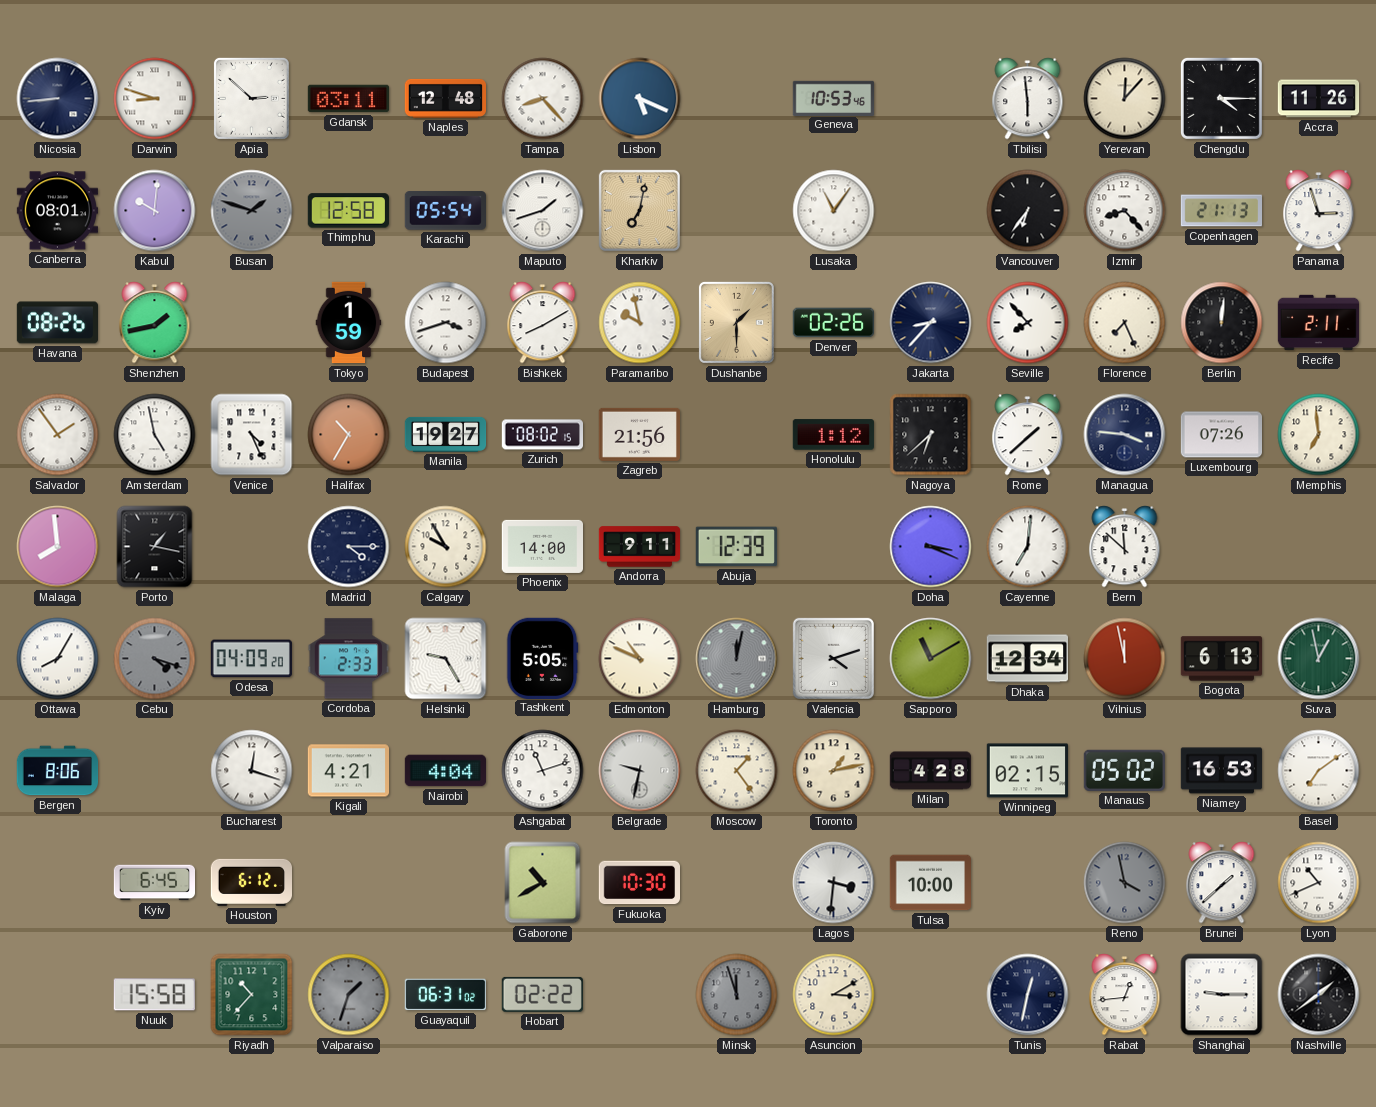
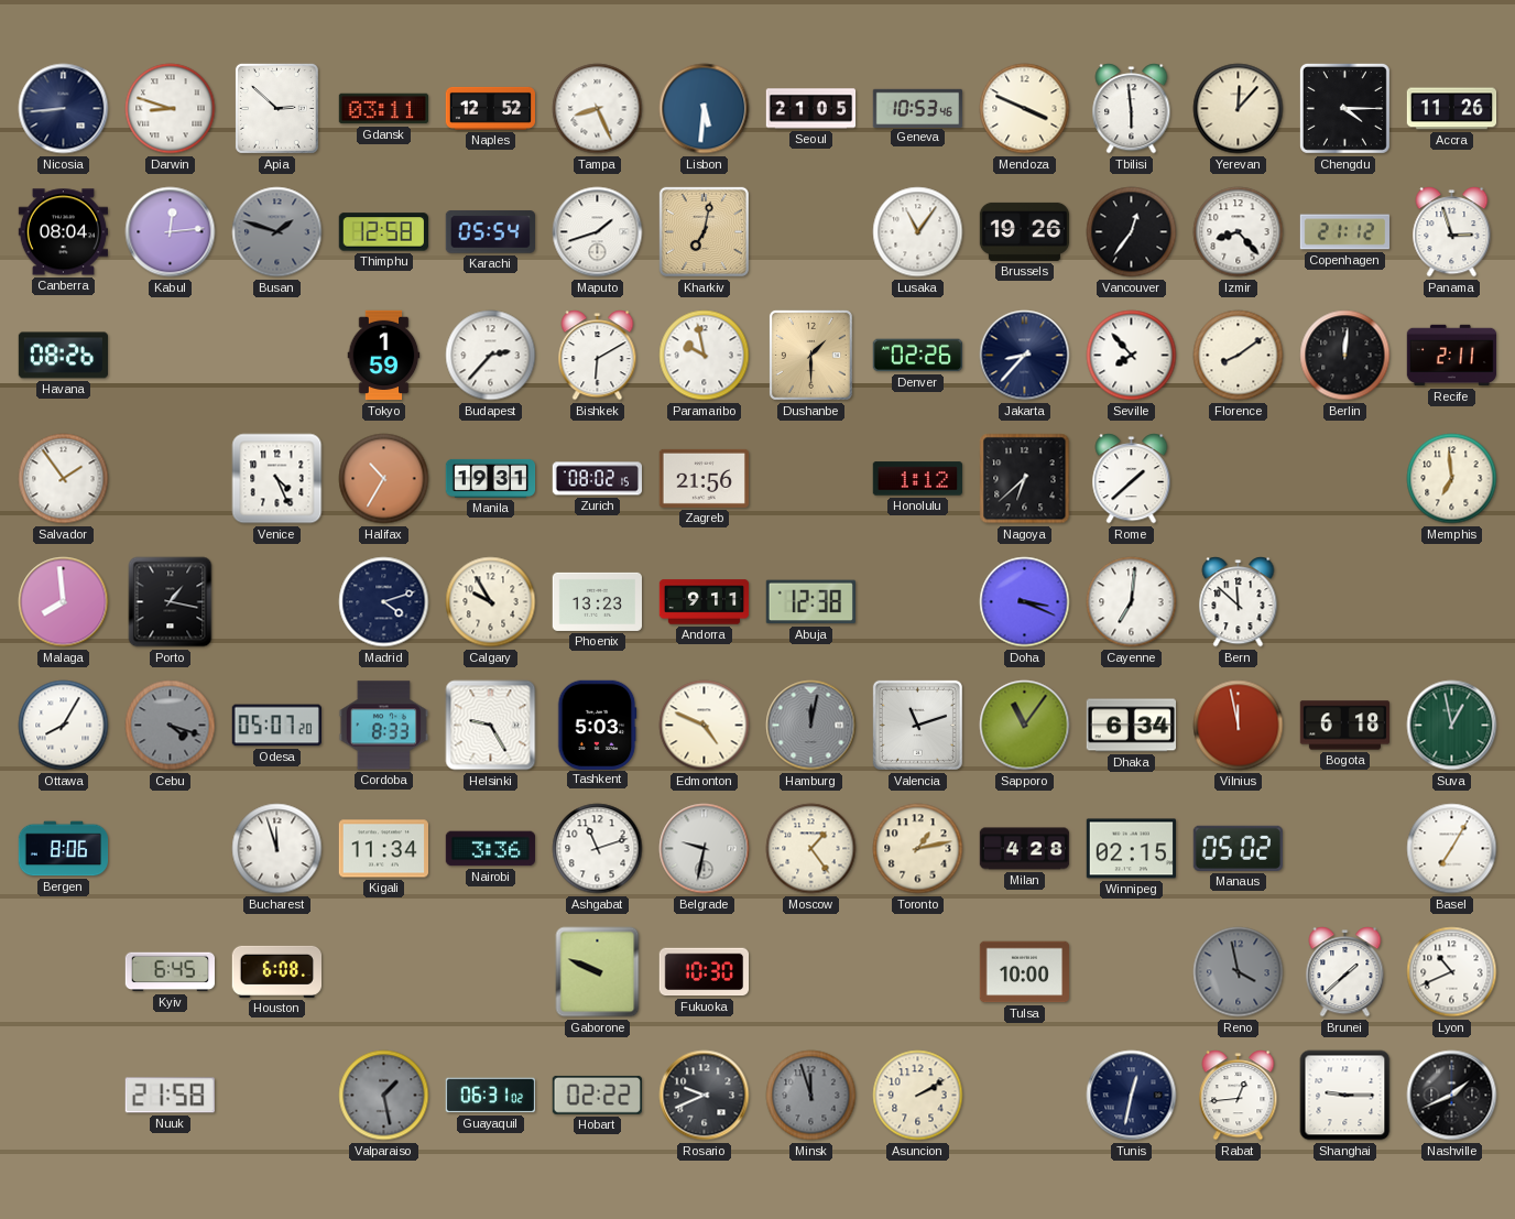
Naples: 12:48 -> 12:52 (491, 108)
Tampa: 8:23 -> 8:26 (598, 109)
Lisbon: 5:19 -> 5:31 (705, 109)
Seoul: none -> 21:05 (811, 109)
Mendoza: none -> 3:49 (1025, 109)
Canberra: 08:01 -> 08:04 (63, 232)
Kabul: 10:01 -> 12:14 (171, 232)
Brussels: none -> 19:26 (1025, 231)
Vancouver: 6:36 -> 12:36 (1132, 232)
Copenhagen: 21:13 -> 21:12 (1345, 232)
Shenzhen: 1:43 -> none (155, 323)
Budapest: 3:42 -> 2:37 (491, 356)
Bishkek: 8:10 -> 6:10 (598, 356)
Florence: 7:26 -> 8:09 (1239, 356)
Amsterdam: 4:58 -> none (155, 435)
Manila: 19:27 -> 19:31 (491, 478)
Managua: 3:46 -> none (1125, 435)
Luxembourg: 07:26 -> none (1221, 435)
Madrid: 4:15 -> 4:12 (384, 602)
Phoenix: 14:00 -> 13:23 (597, 601)
Abuja: 12:39 -> 12:38 (810, 602)
Odesa: 04:09 -> 05:07 (276, 726)
Cordoba: 2:33 -> 8:33 (383, 726)
Tashkent: 5:05 -> 5:03 (597, 725)
Edmonton: 10:49 -> 4:49 (705, 726)
Valencia: 4:12 -> 11:12 (917, 725)
Sapporo: 11:10 -> 11:06 (1025, 726)
Dhaka: 12:34 -> 6:34 (1131, 726)
Bogota: 6:13 -> 6:18 (1345, 726)
Bucharest: 12:18 -> 11:57 (277, 849)
Kigali: 4:21 -> 11:34 (384, 849)
Nairobi: 4:04 -> 3:36 (490, 849)
Niamey: 16:53 -> none (1222, 771)
Basel: 7:09 -> 7:05 (1452, 849)
Houston: 6:12 -> 6:08 (276, 971)
Gaborone: 10:40 -> 9:49 (598, 972)
Lagos: 3:31 -> none (834, 883)
Nuuk: 15:58 -> 21:58 (170, 1096)
Riyadh: 10:37 -> none (252, 995)
Valparaiso: 1:33 -> 1:28 (384, 1096)
Rosario: none -> 9:41 (705, 1096)
Asuncion: 3:10 -> 2:10 (918, 1096)
Nashville: 1:39 -> 1:41 (1452, 1096)
